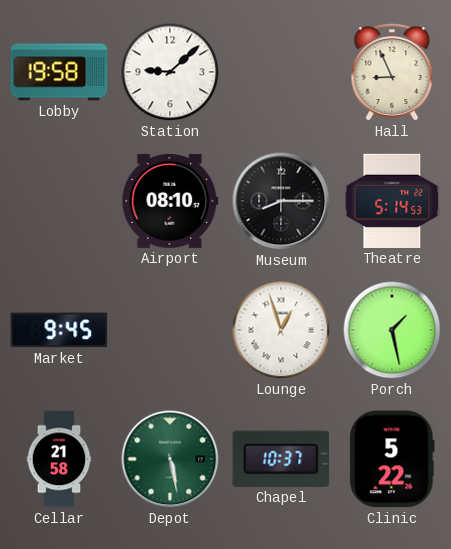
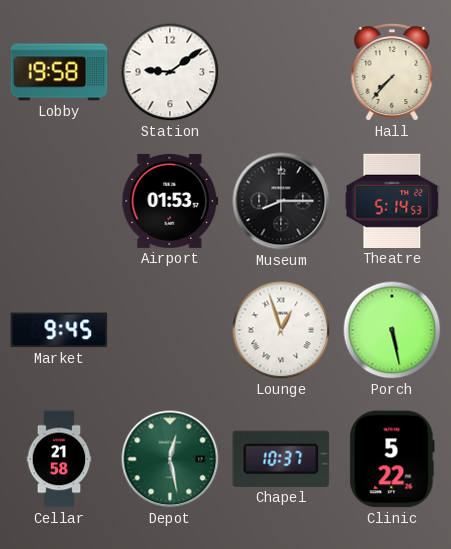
Station: 9:08 -> 9:09 (170, 72)
Hall: 8:56 -> 7:37 (392, 73)
Airport: 08:10 -> 01:53 (170, 201)
Porch: 1:28 -> 5:28 (392, 330)
Depot: 5:28 -> 12:28 (170, 459)
